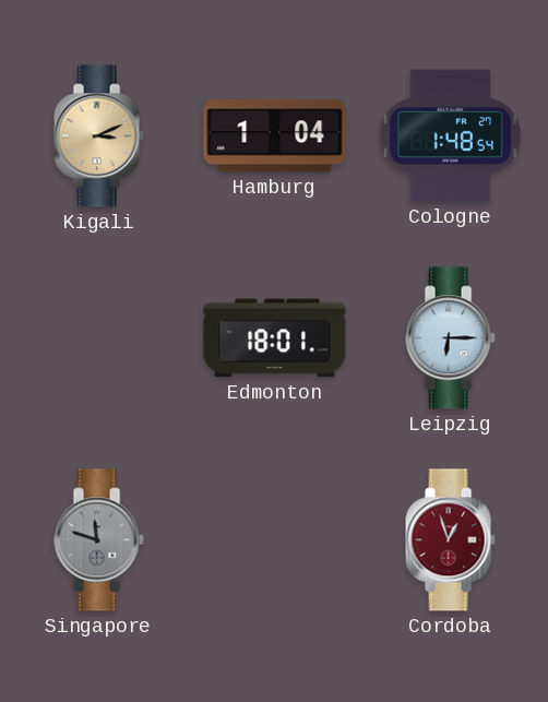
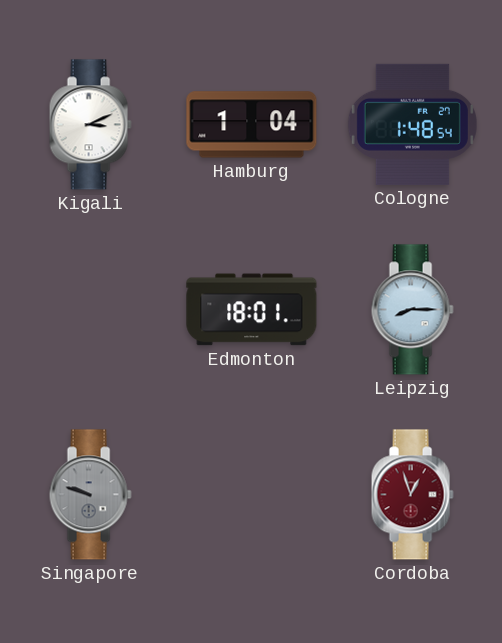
Kigali dial: champagne -> white (90, 125)
Leipzig: 6:15 -> 8:15 (412, 310)
Singapore: 11:48 -> 9:48 (90, 495)
